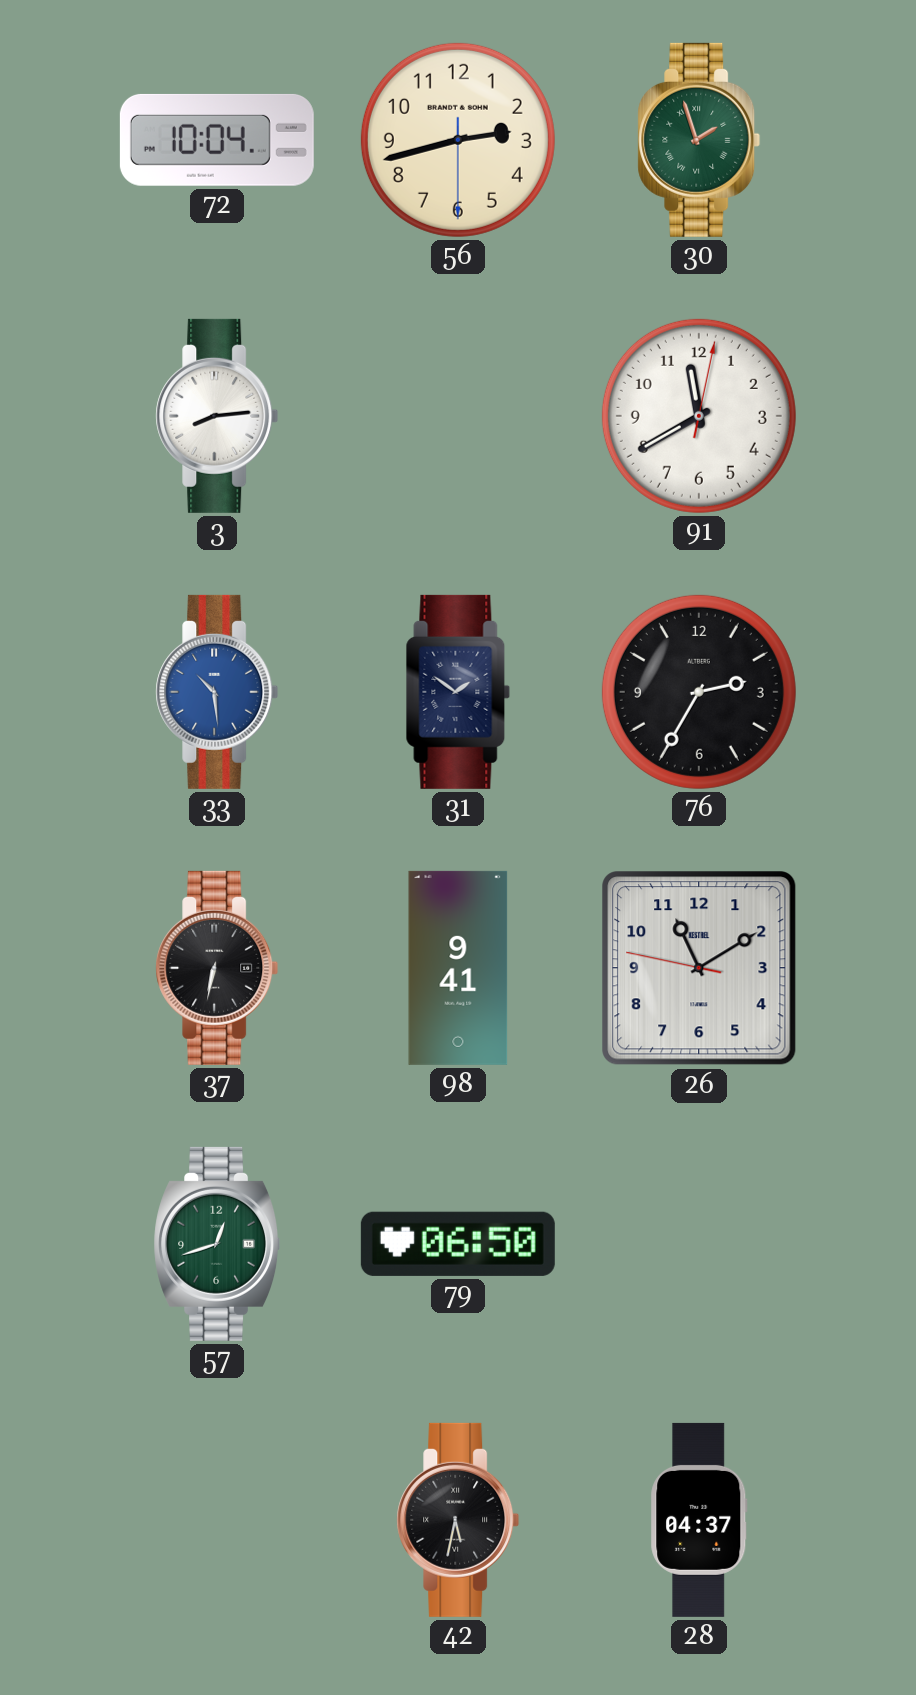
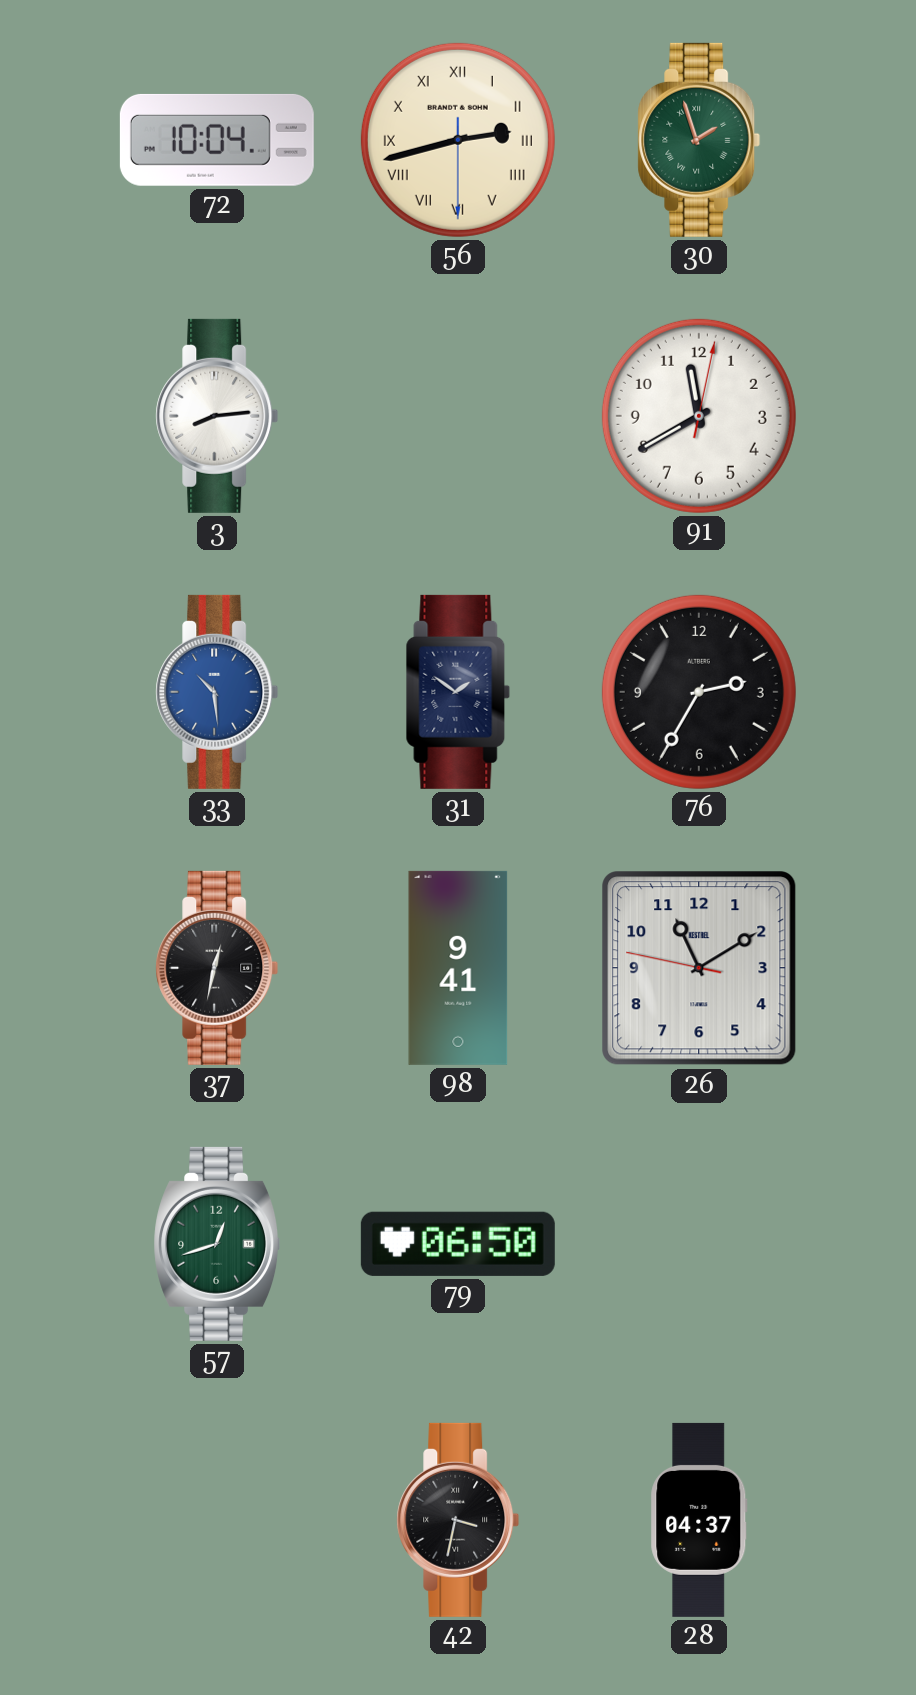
56 numerals: Arabic -> Roman (458, 140)
37: 6:32 -> 12:32 (217, 968)
42: 5:32 -> 3:32 (458, 1520)
